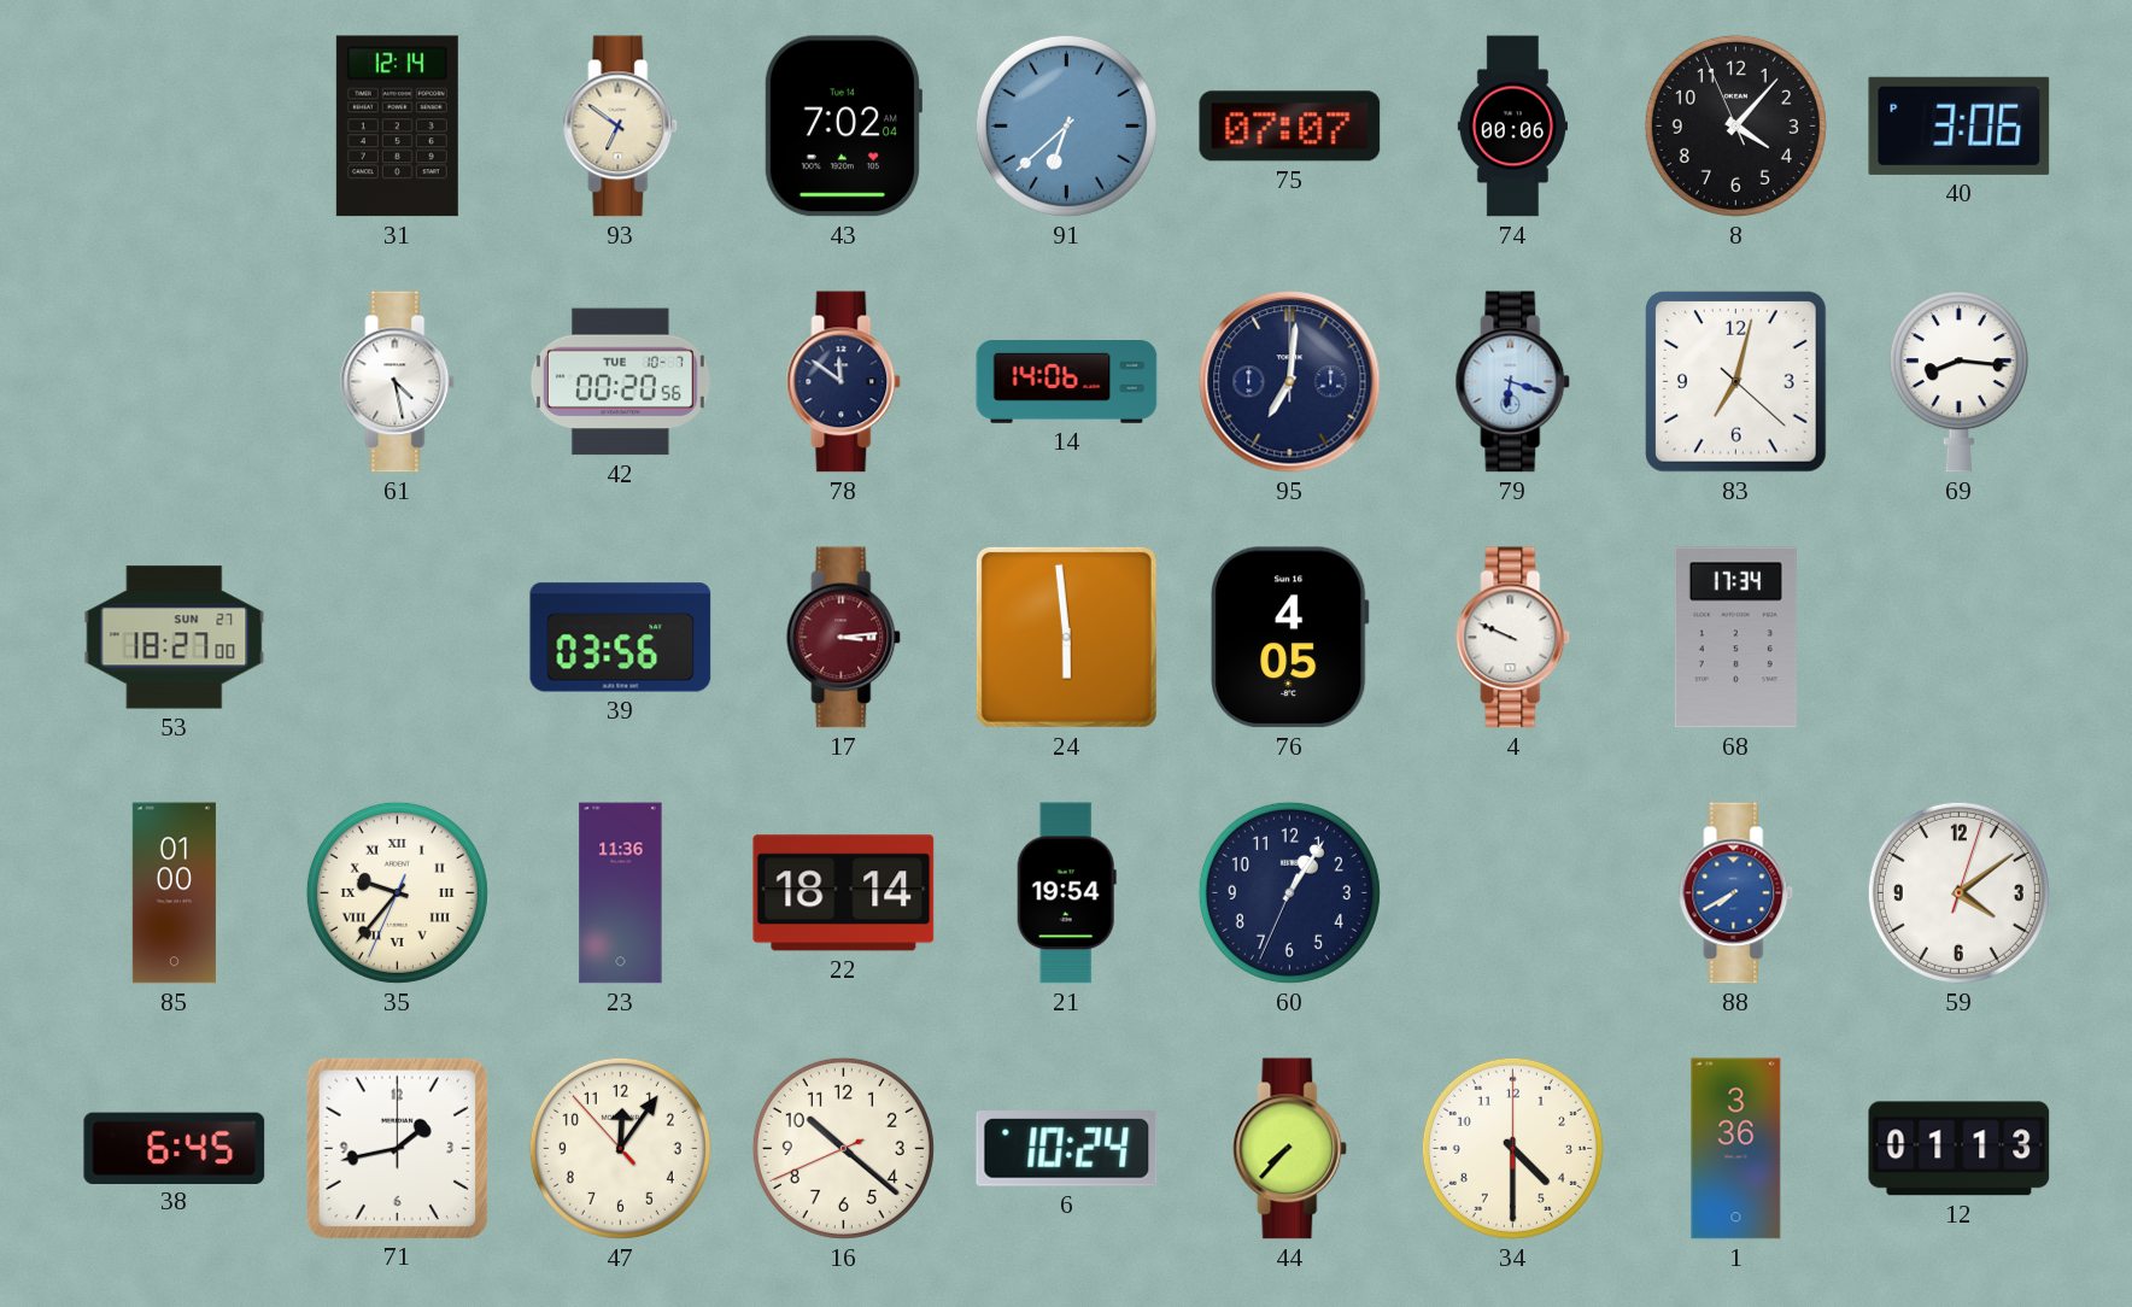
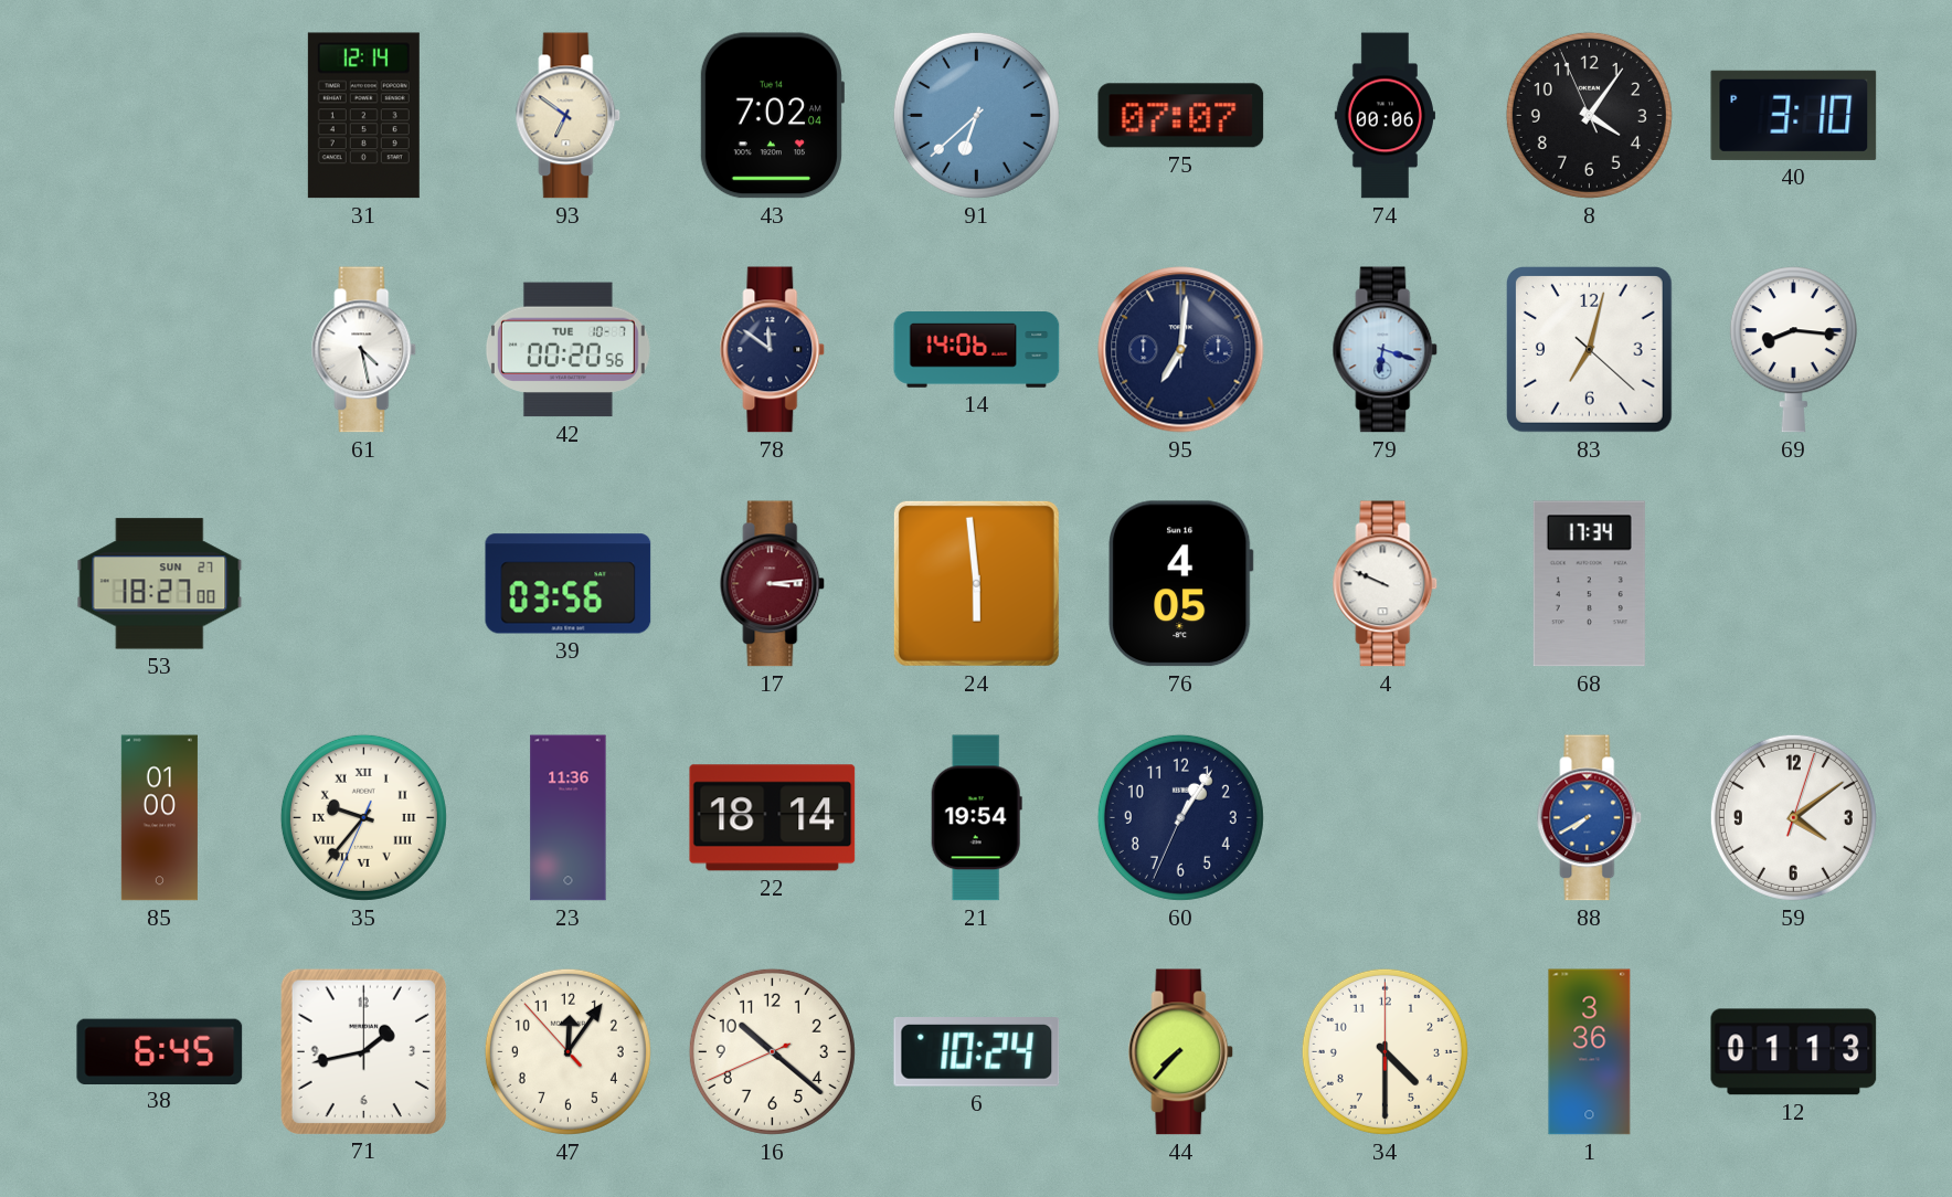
8: 4:06 -> 4:05 (1589, 115)
40: 3:06 -> 3:10 (1794, 115)
